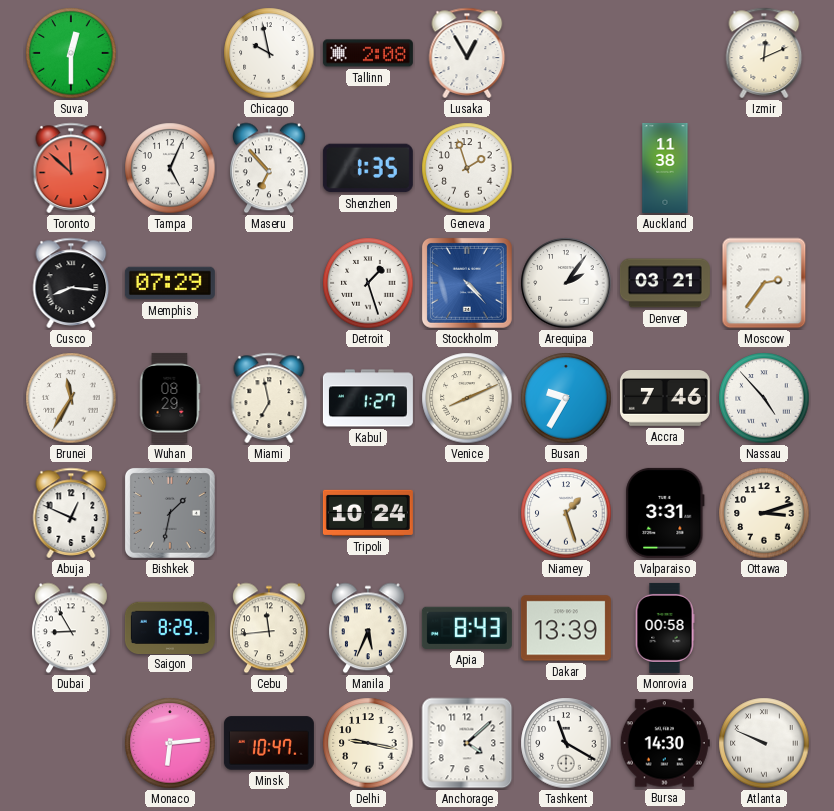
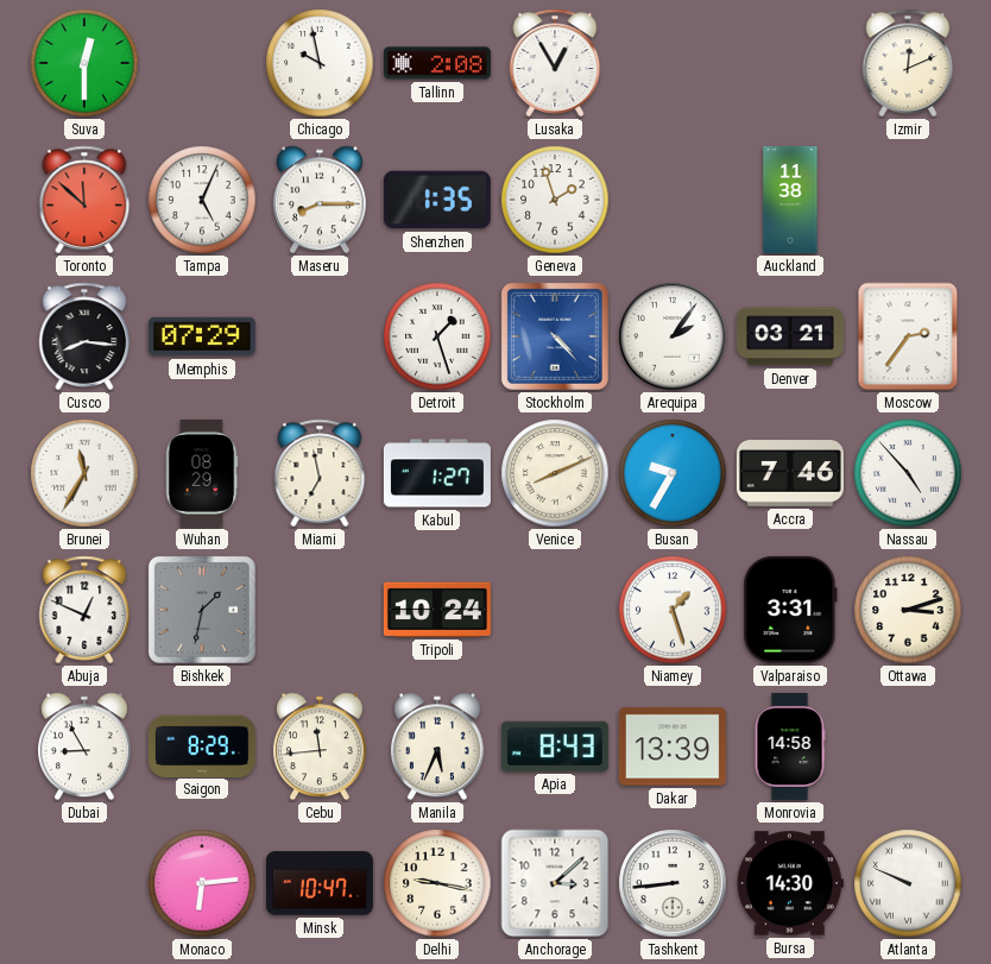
Maseru: 6:53 -> 8:15 (320, 200)
Monrovia: 00:58 -> 14:58 (790, 746)
Anchorage: 4:08 -> 3:08 (555, 883)
Tashkent: 11:20 -> 8:44 (673, 883)
